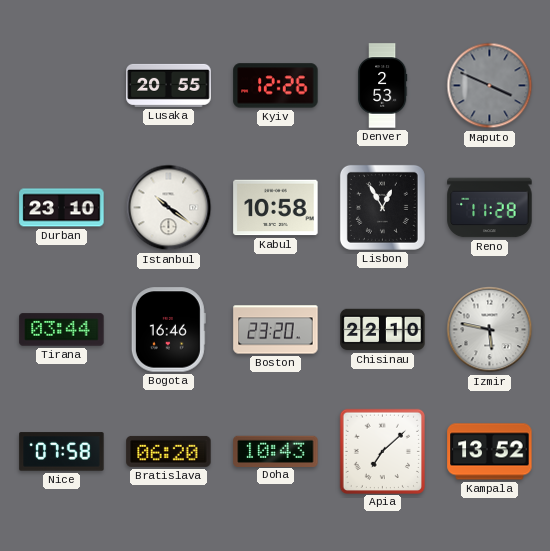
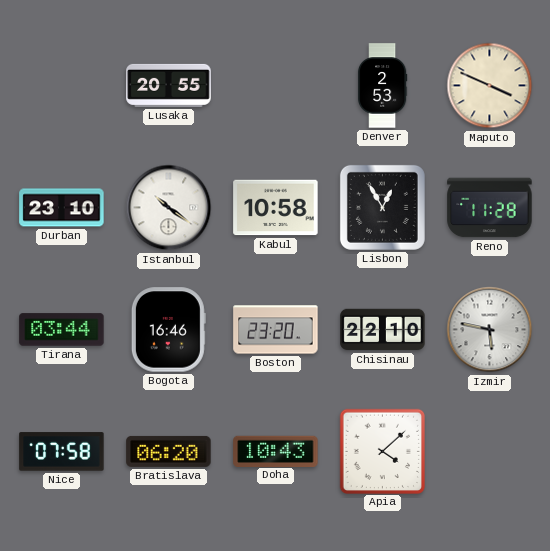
Kyiv: 12:26 -> none (276, 86)
Maputo dial: grey -> cream (490, 86)
Apia: 7:08 -> 4:08 (382, 451)
Kampala: 13:52 -> none (490, 452)
